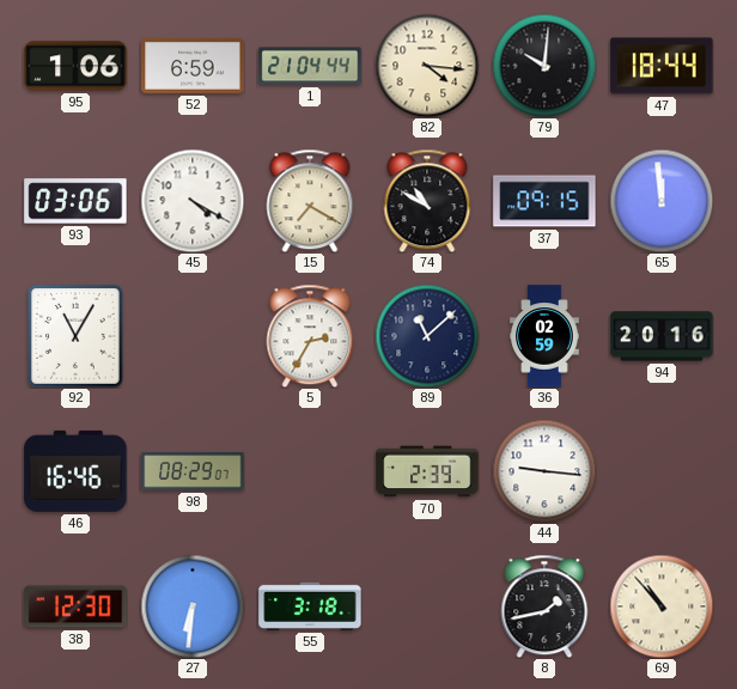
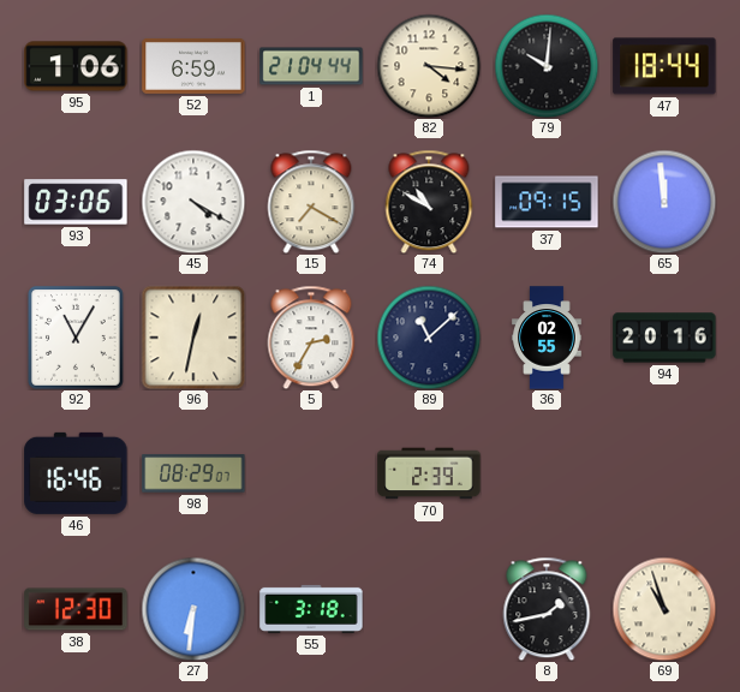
96: none -> 12:32 (193, 338)
36: 02:59 -> 02:55 (547, 338)
44: 9:16 -> none (544, 471)
69: 10:53 -> 10:57 (664, 609)
